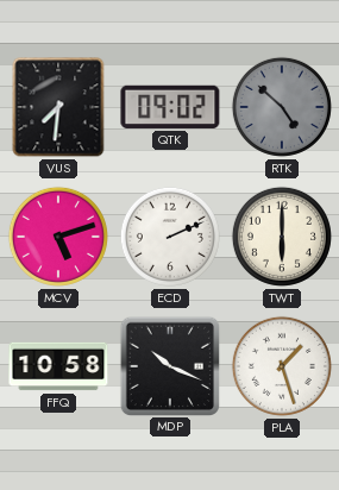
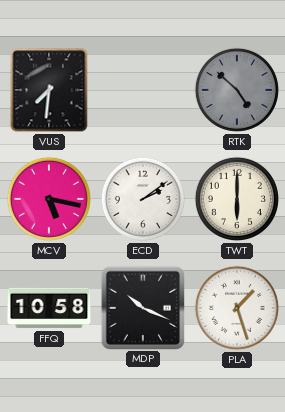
QTK: 09:02 -> none (170, 107)
MCV: 5:12 -> 5:17 (49, 199)
ECD: 2:11 -> 2:09 (143, 199)
